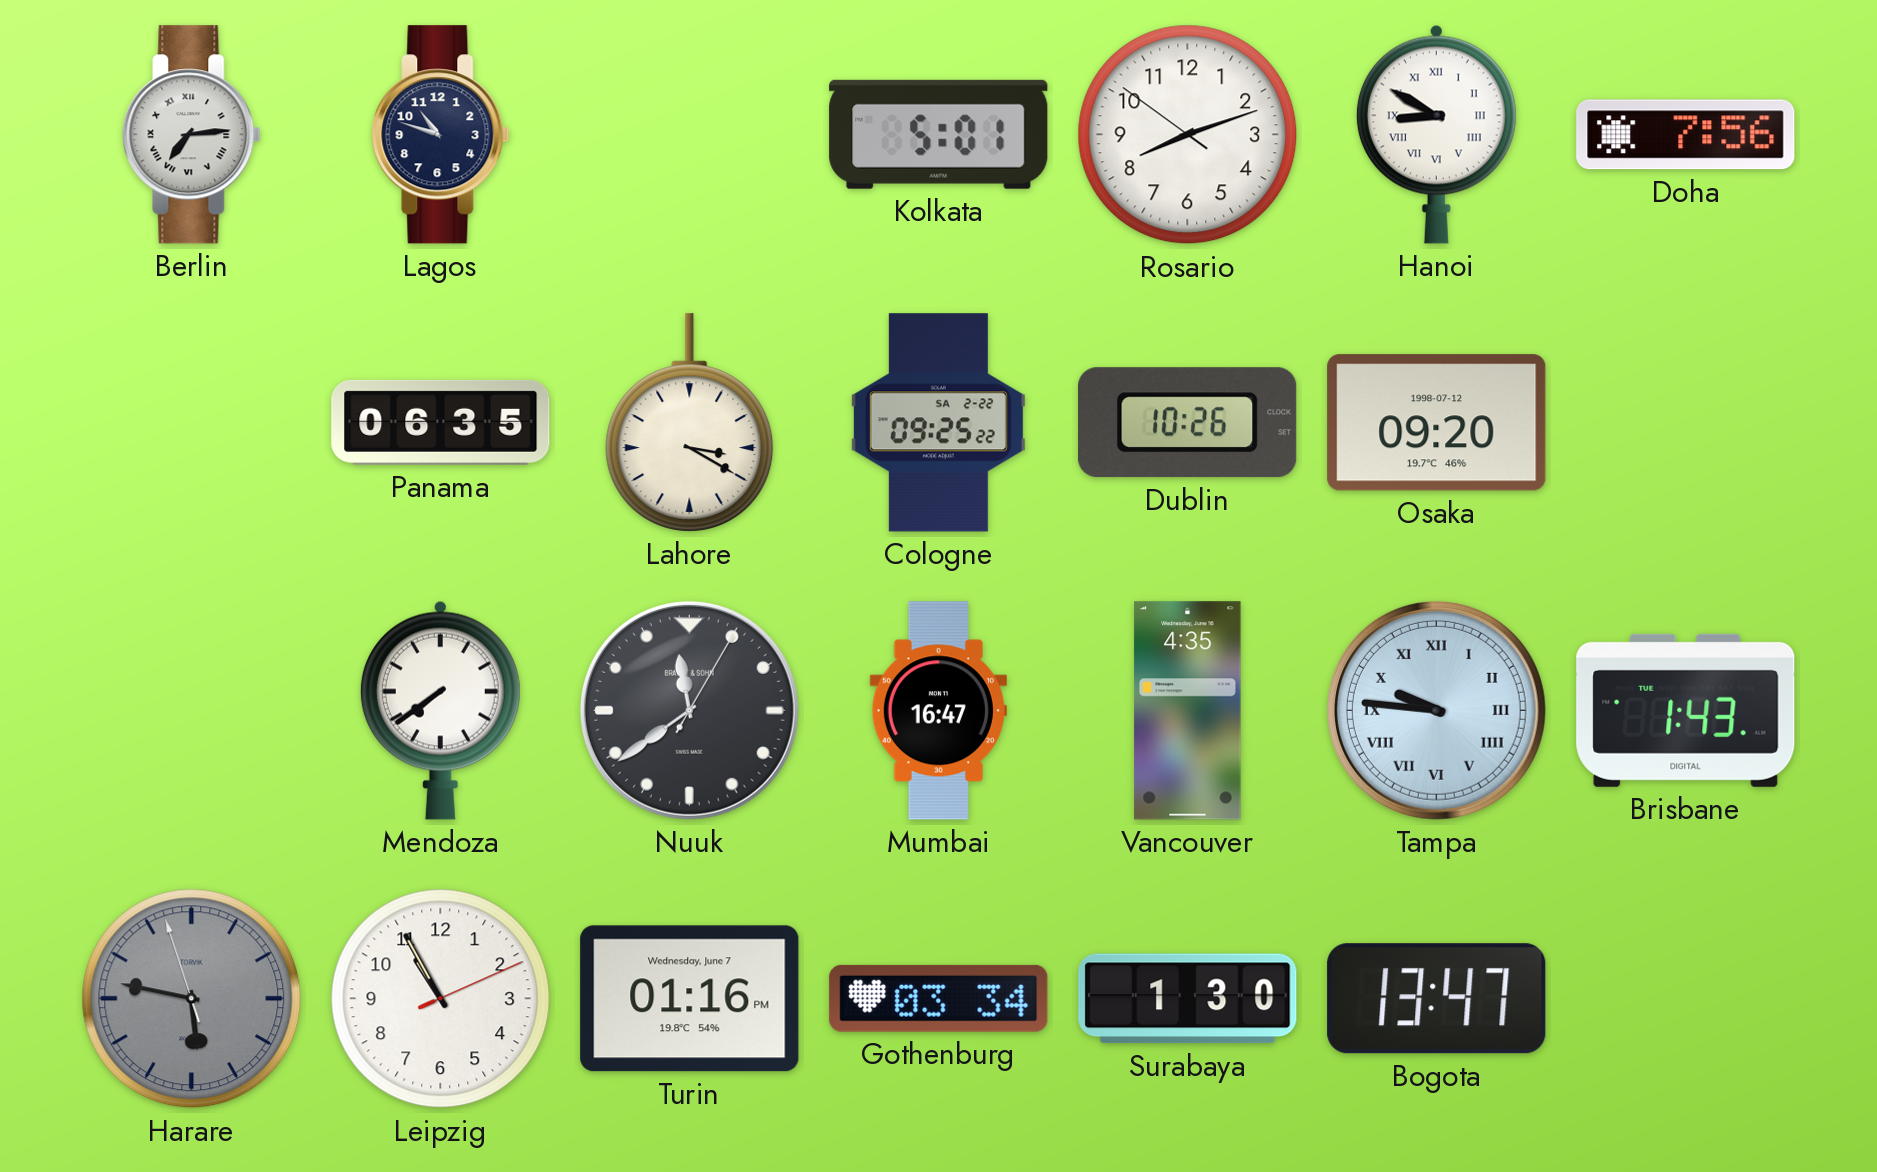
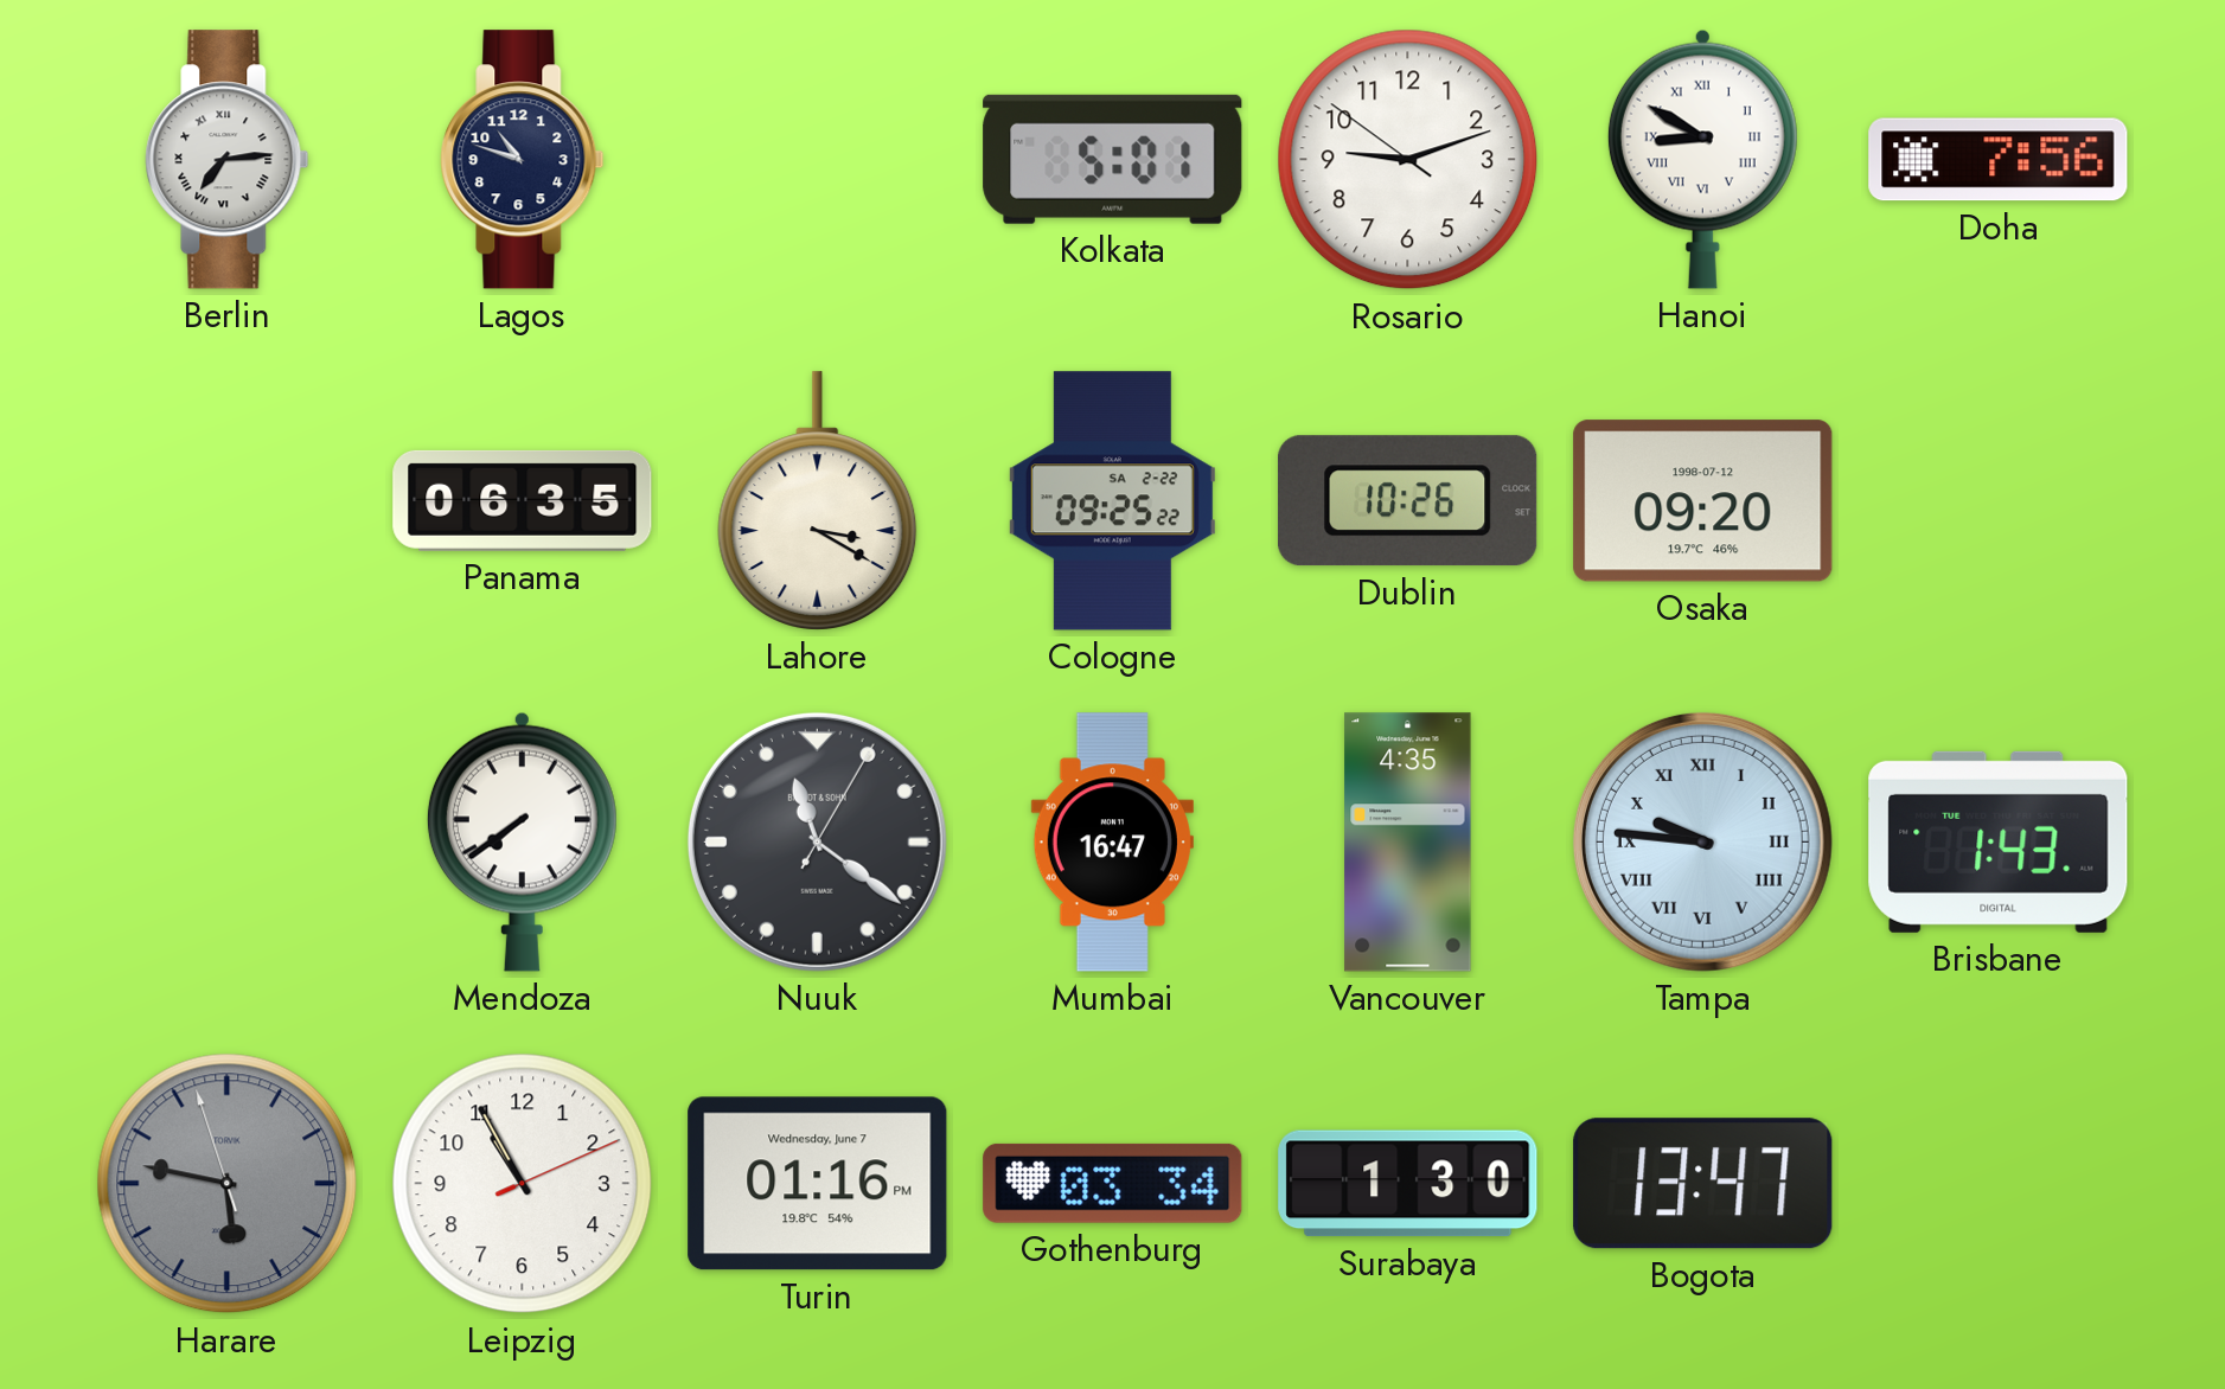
Rosario: 8:11 -> 9:11 (1408, 160)
Nuuk: 11:39 -> 11:21 (817, 841)
